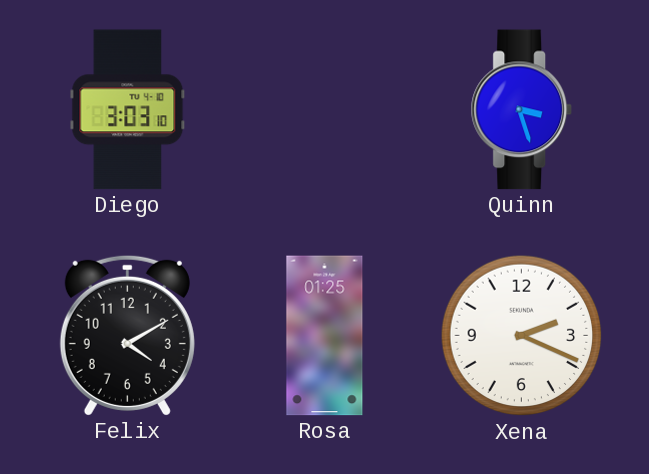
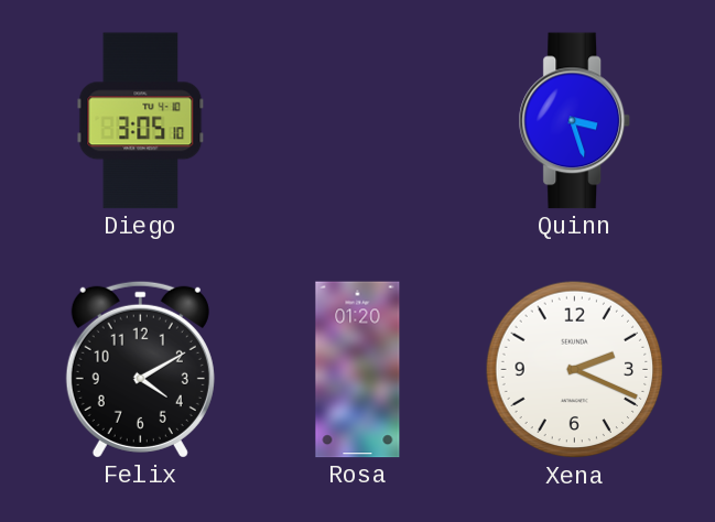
Diego: 3:03 -> 3:05 (141, 121)
Rosa: 01:25 -> 01:20 (358, 370)
